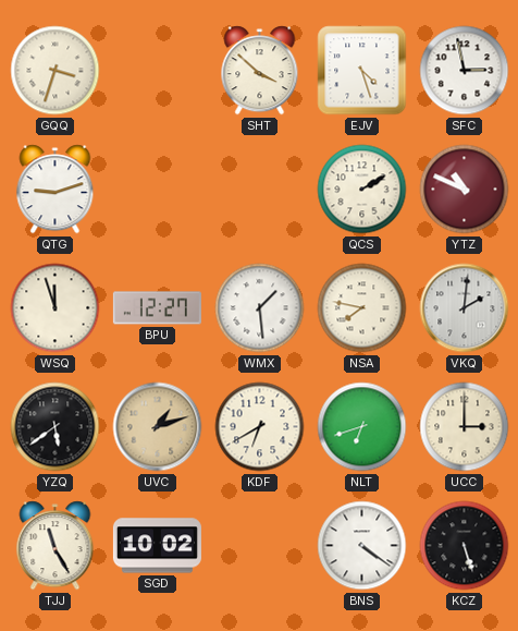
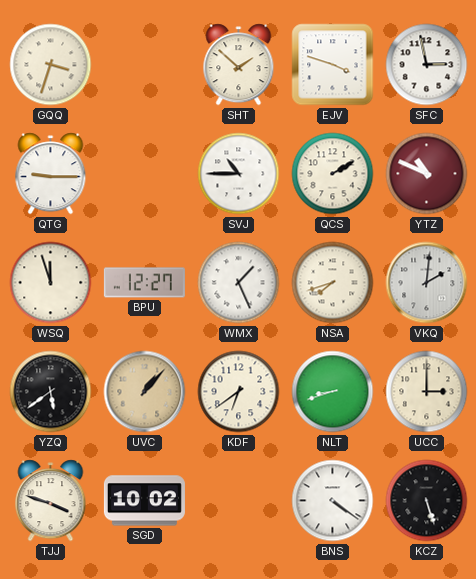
SHT: 3:52 -> 1:52 (239, 65)
EJV: 4:27 -> 3:48 (333, 65)
QTG: 9:12 -> 9:15 (51, 174)
SVJ: none -> 10:45 (239, 174)
WMX: 1:29 -> 1:26 (239, 283)
NSA: 7:47 -> 7:42 (333, 283)
UVC: 1:12 -> 1:07 (145, 392)
KDF: 6:40 -> 6:39 (239, 392)
NLT: 6:42 -> 8:42 (333, 392)
TJJ: 11:25 -> 3:48 (51, 501)
